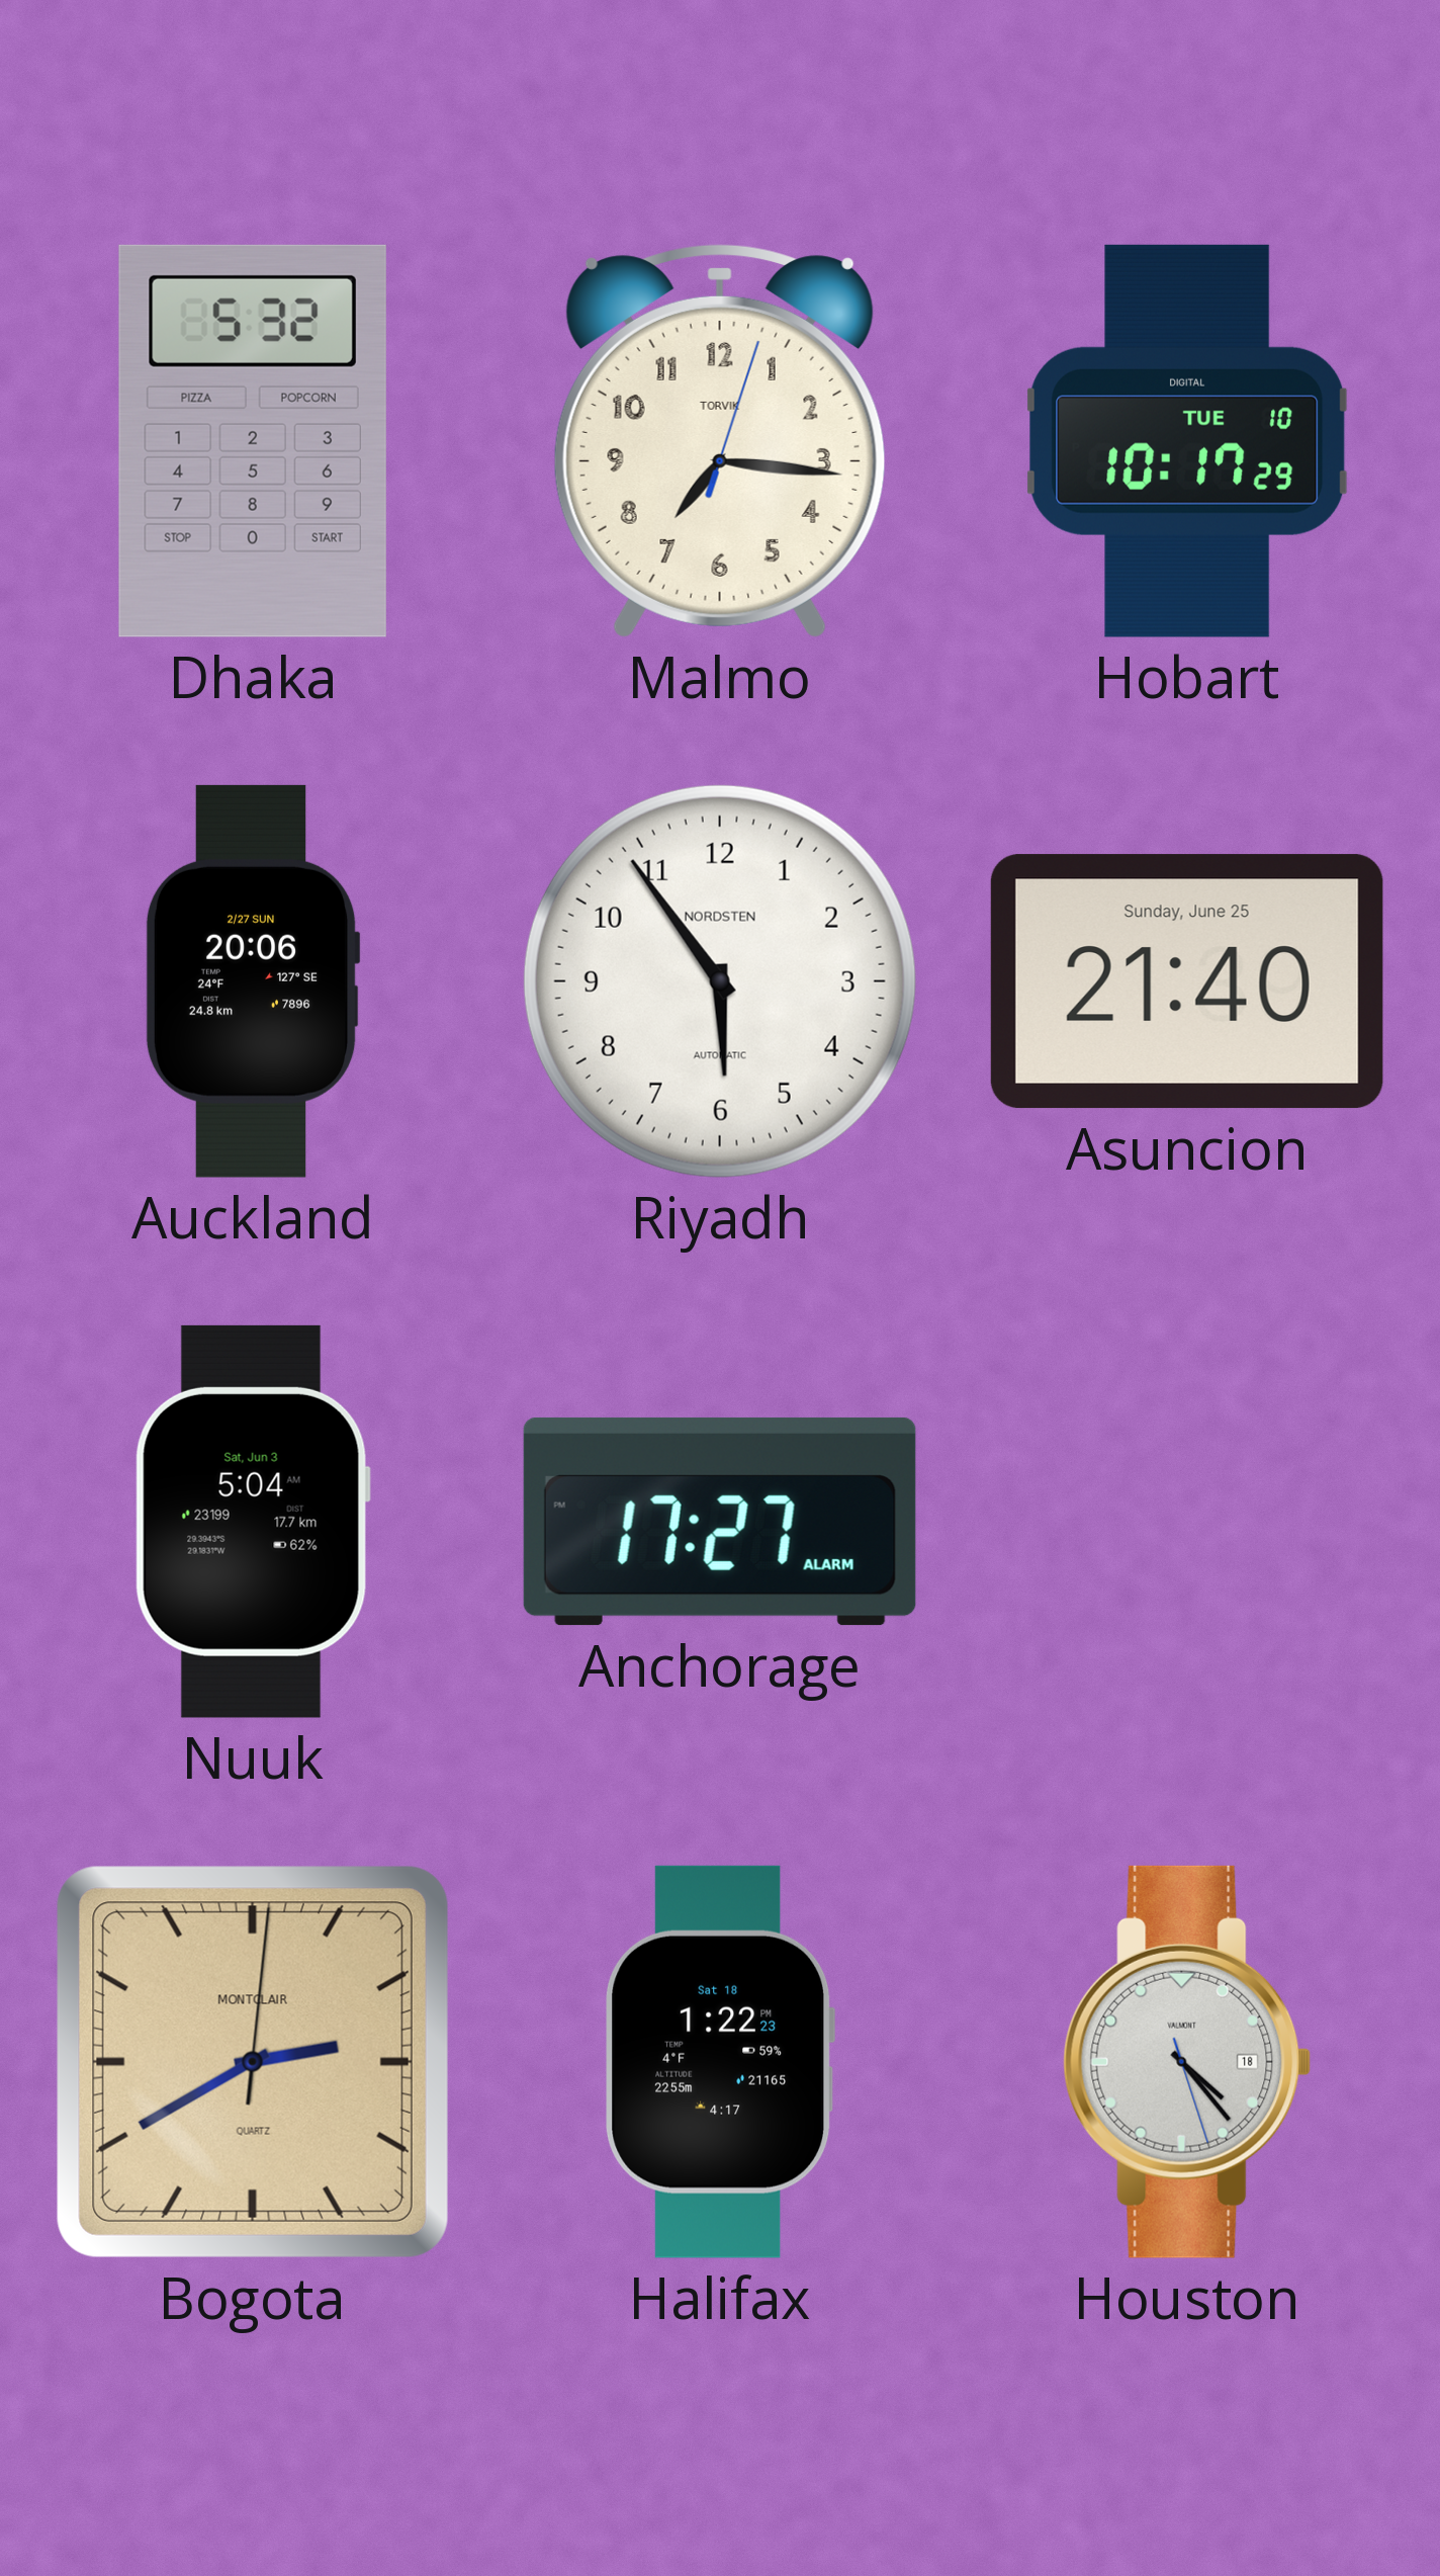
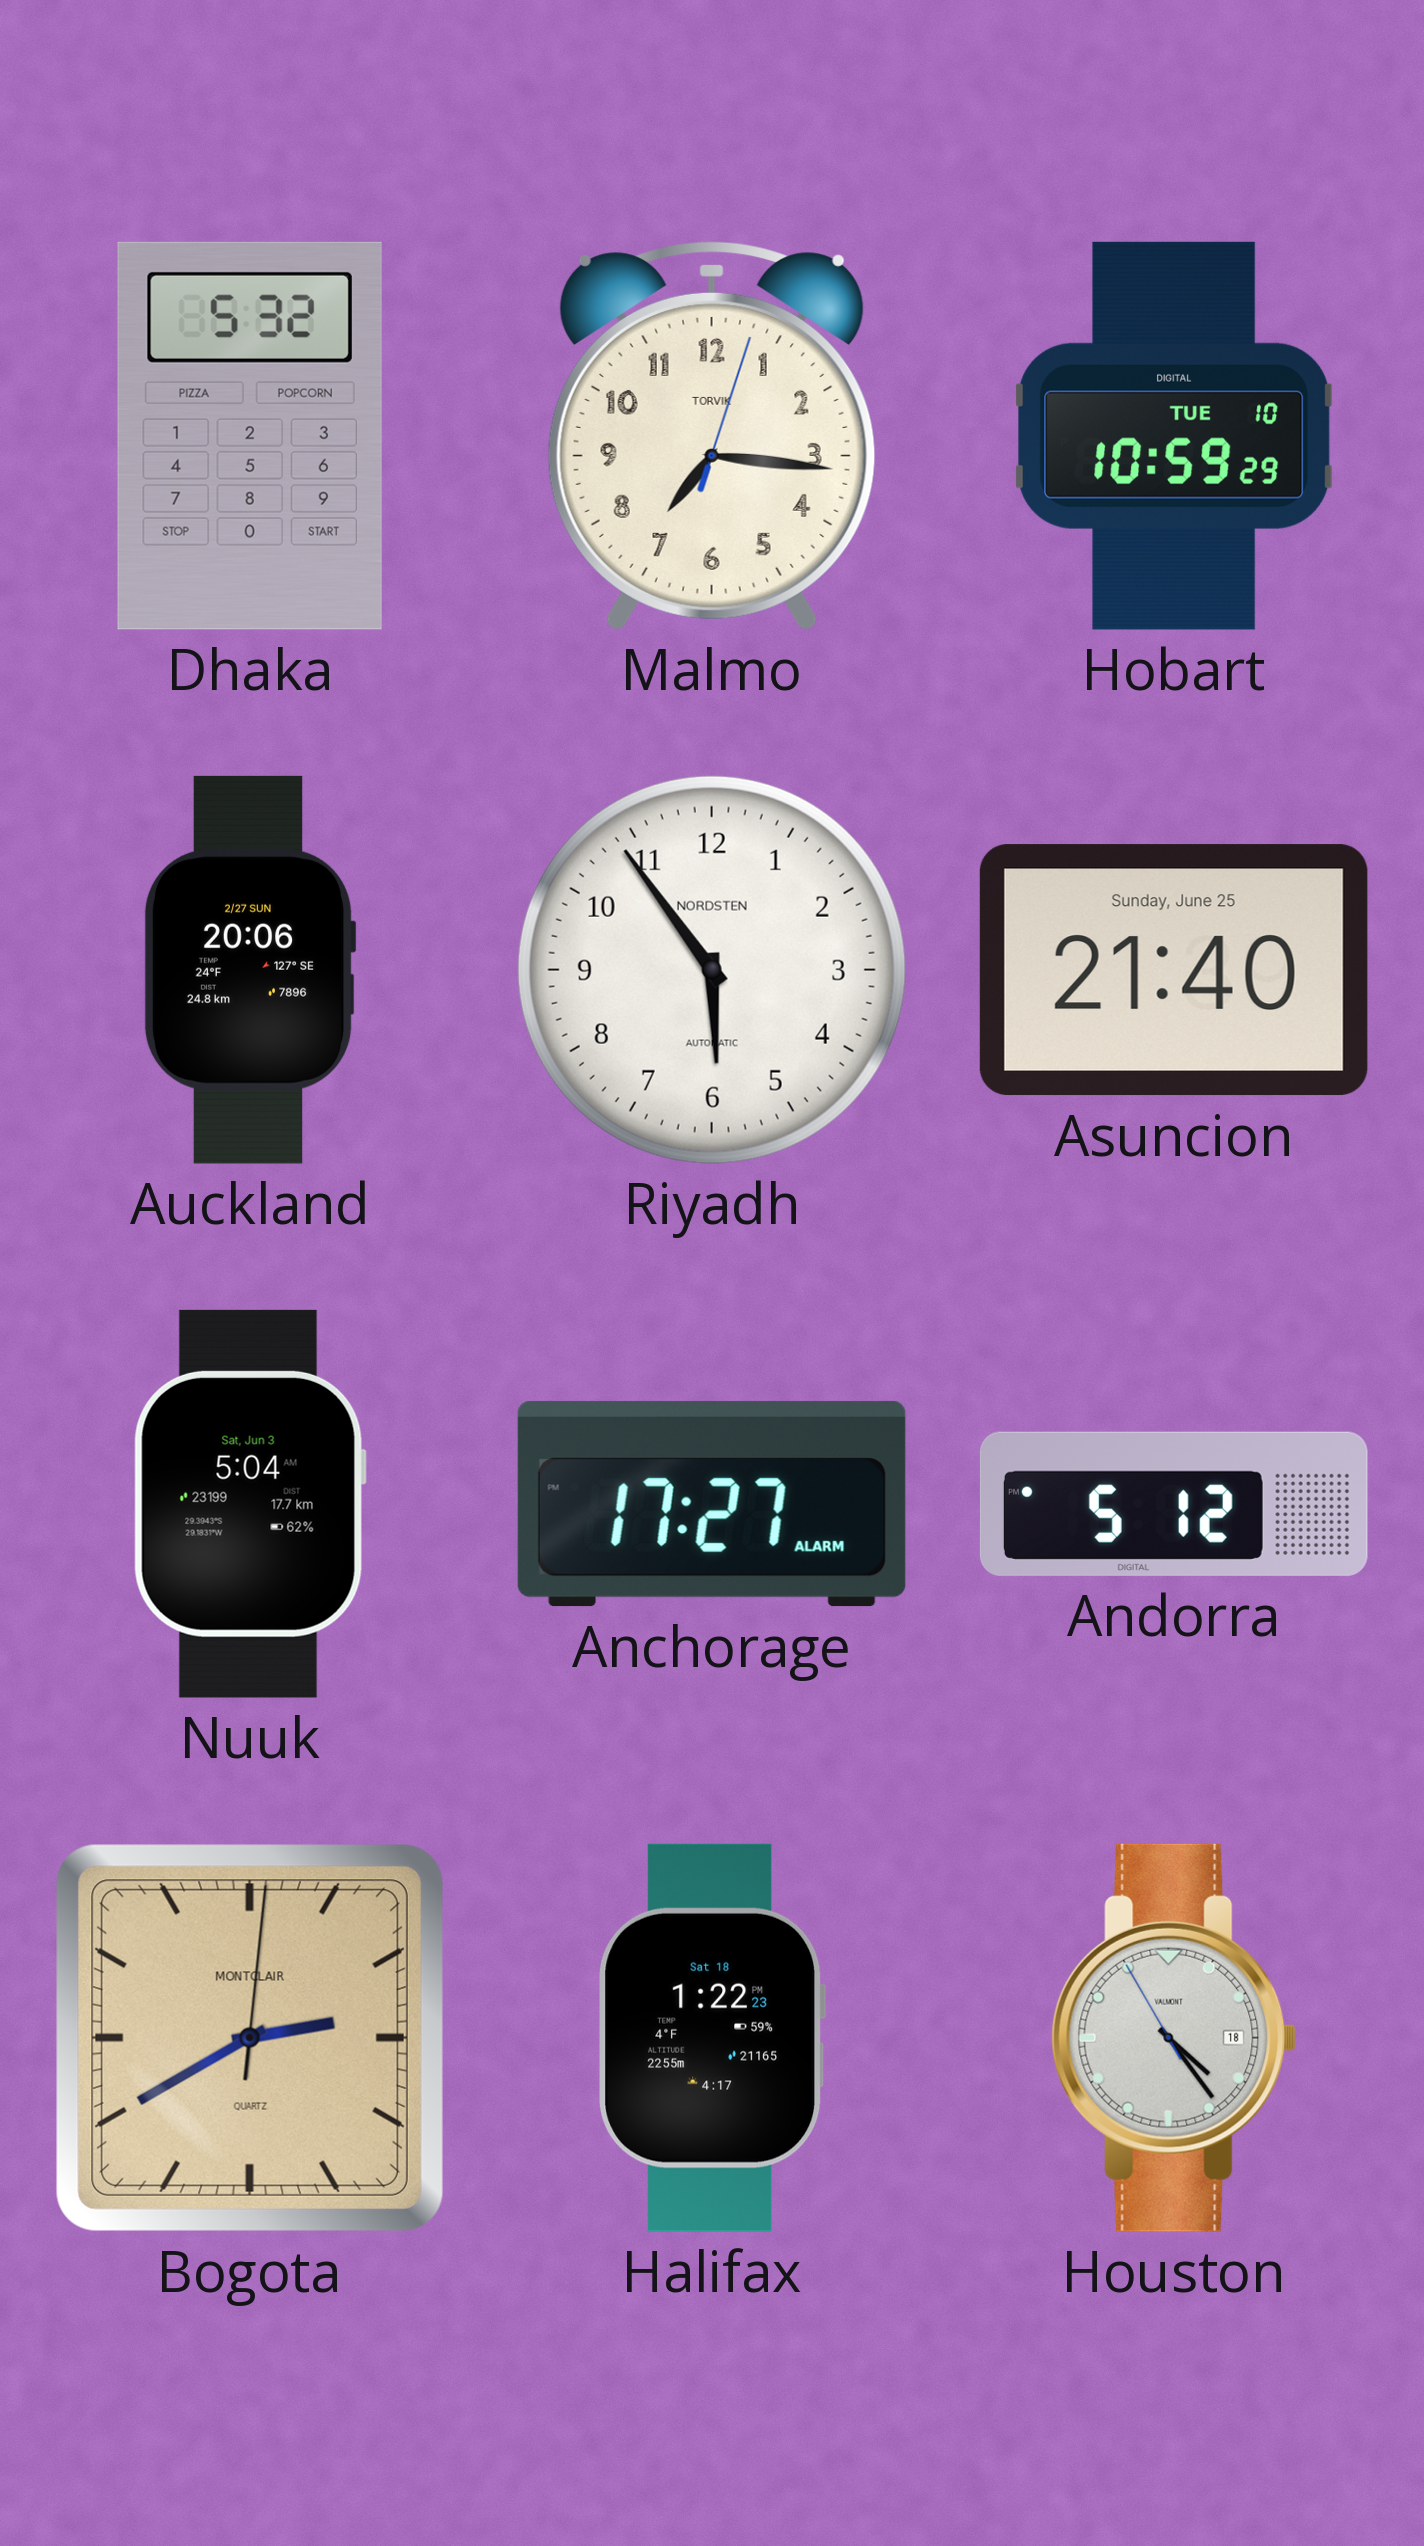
Hobart: 10:17 -> 10:59 (1174, 436)
Andorra: none -> 5:12 (1174, 1504)
Houston: 4:23:27 -> 4:23:55 (1174, 2038)
